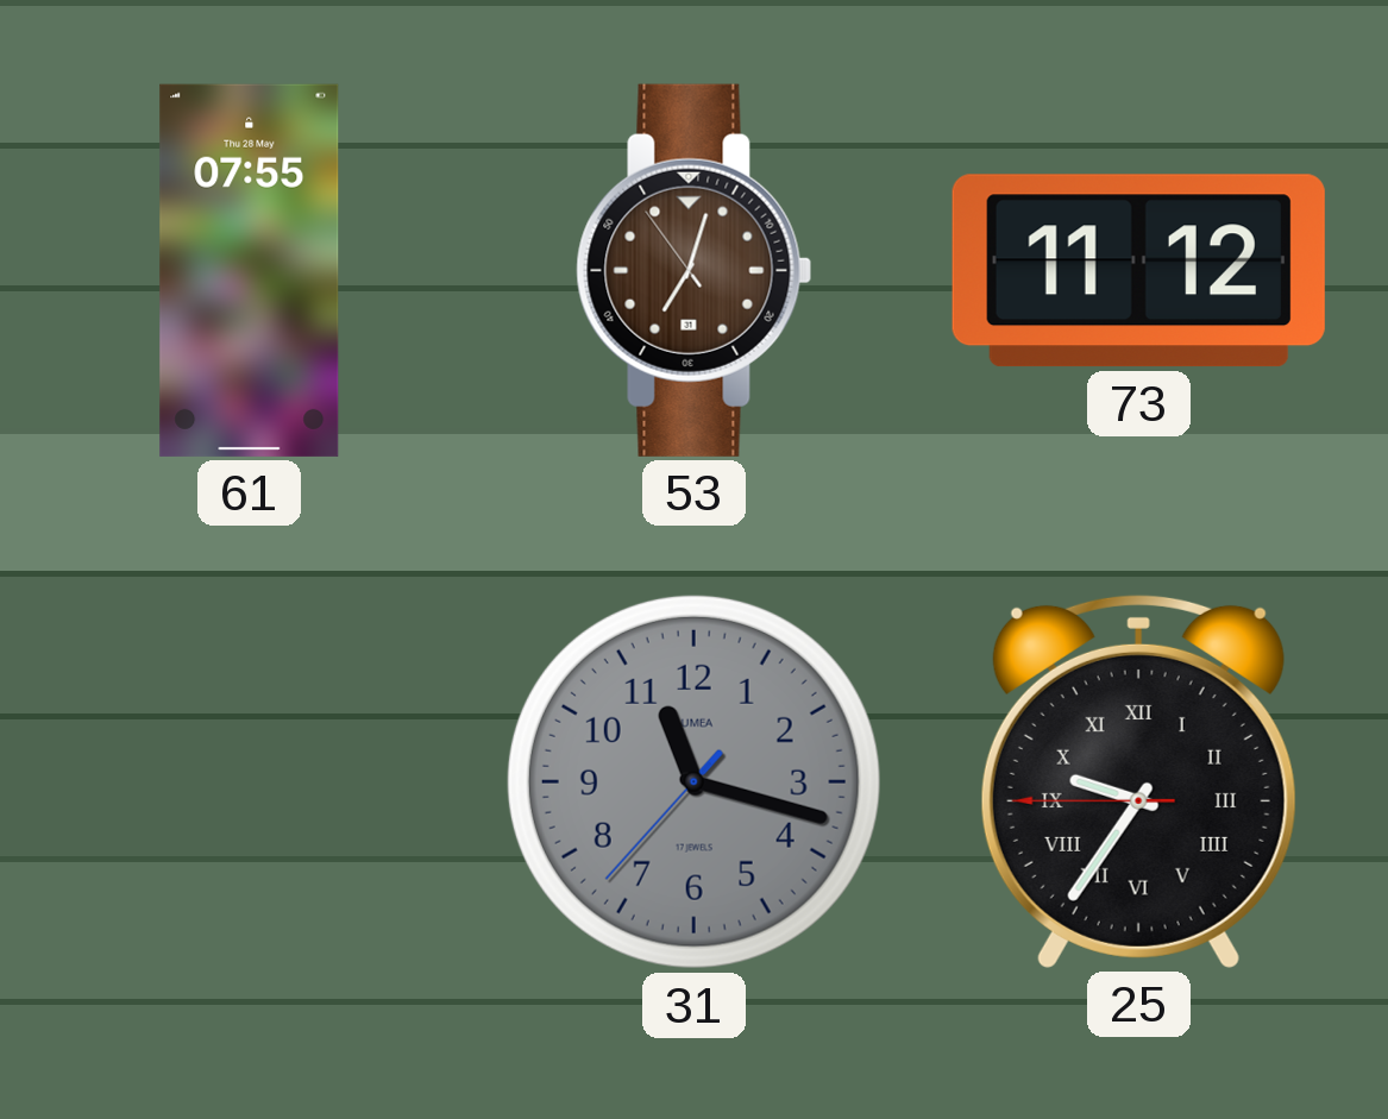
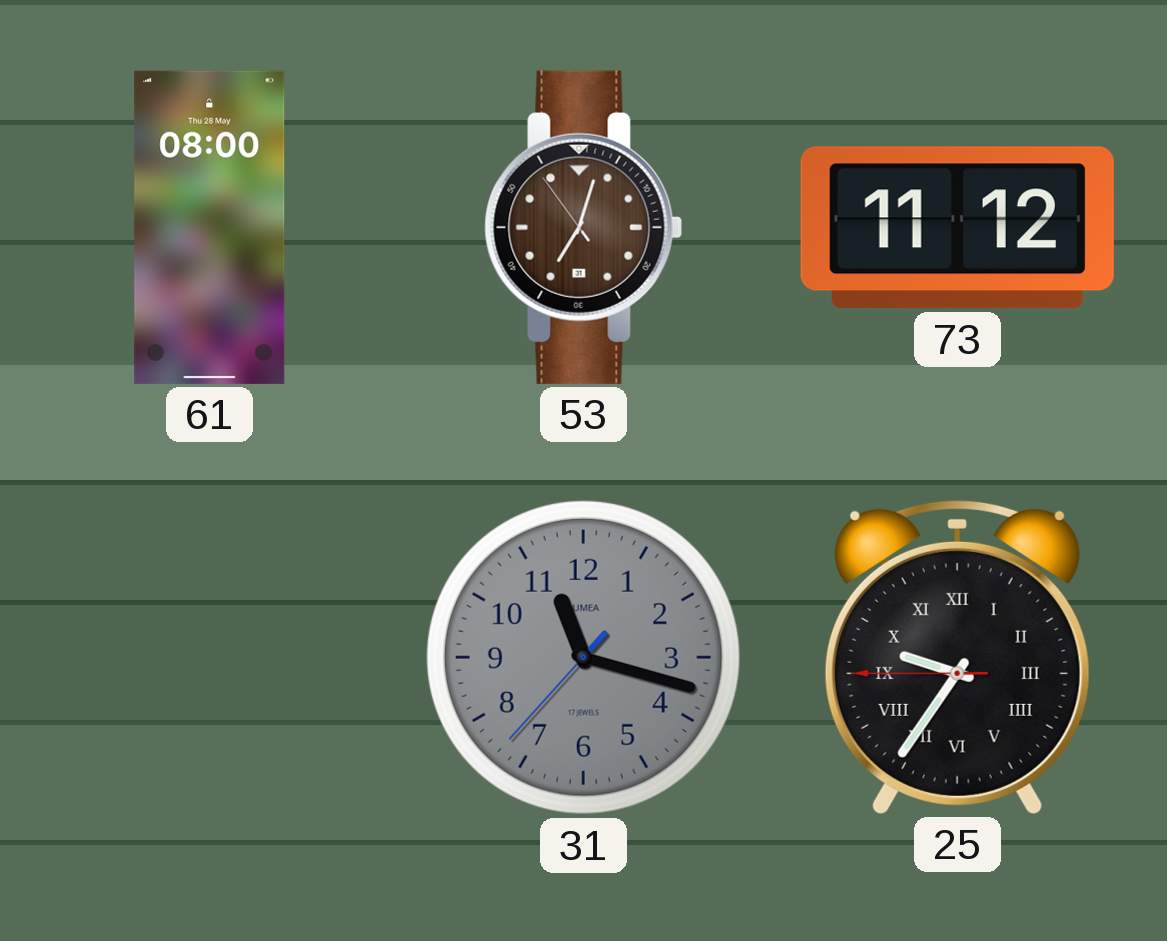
61: 07:55 -> 08:00 (210, 227)
